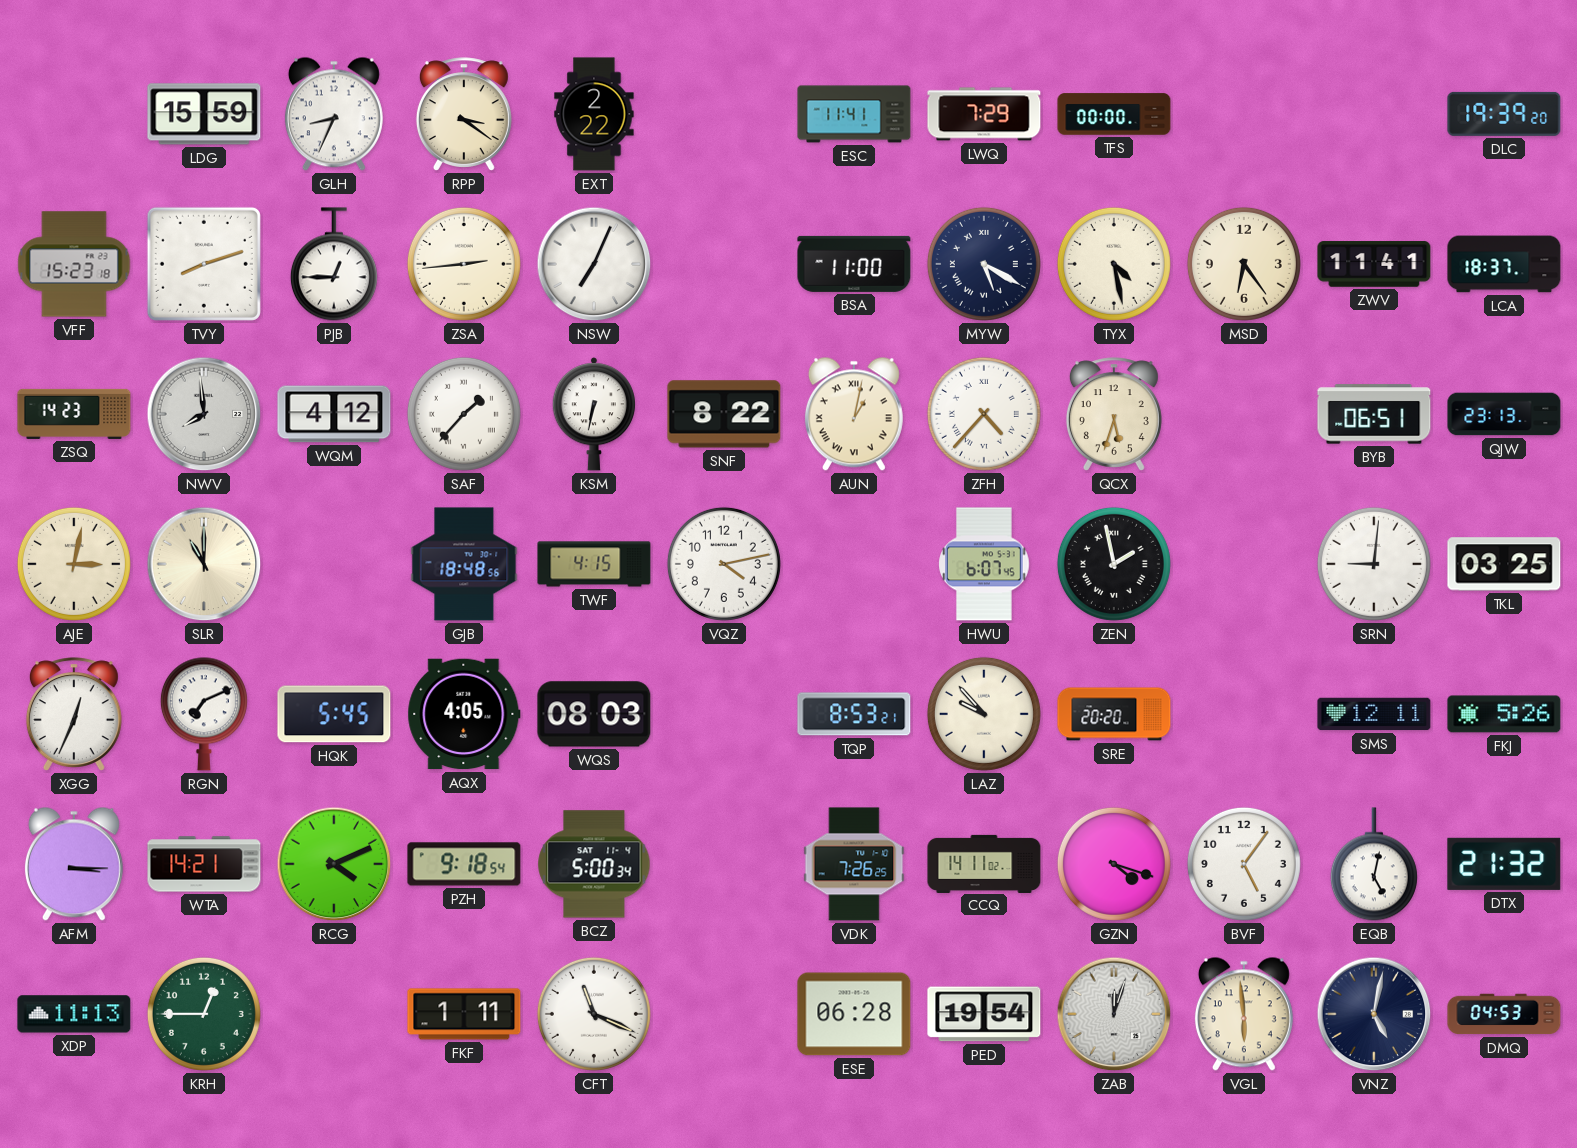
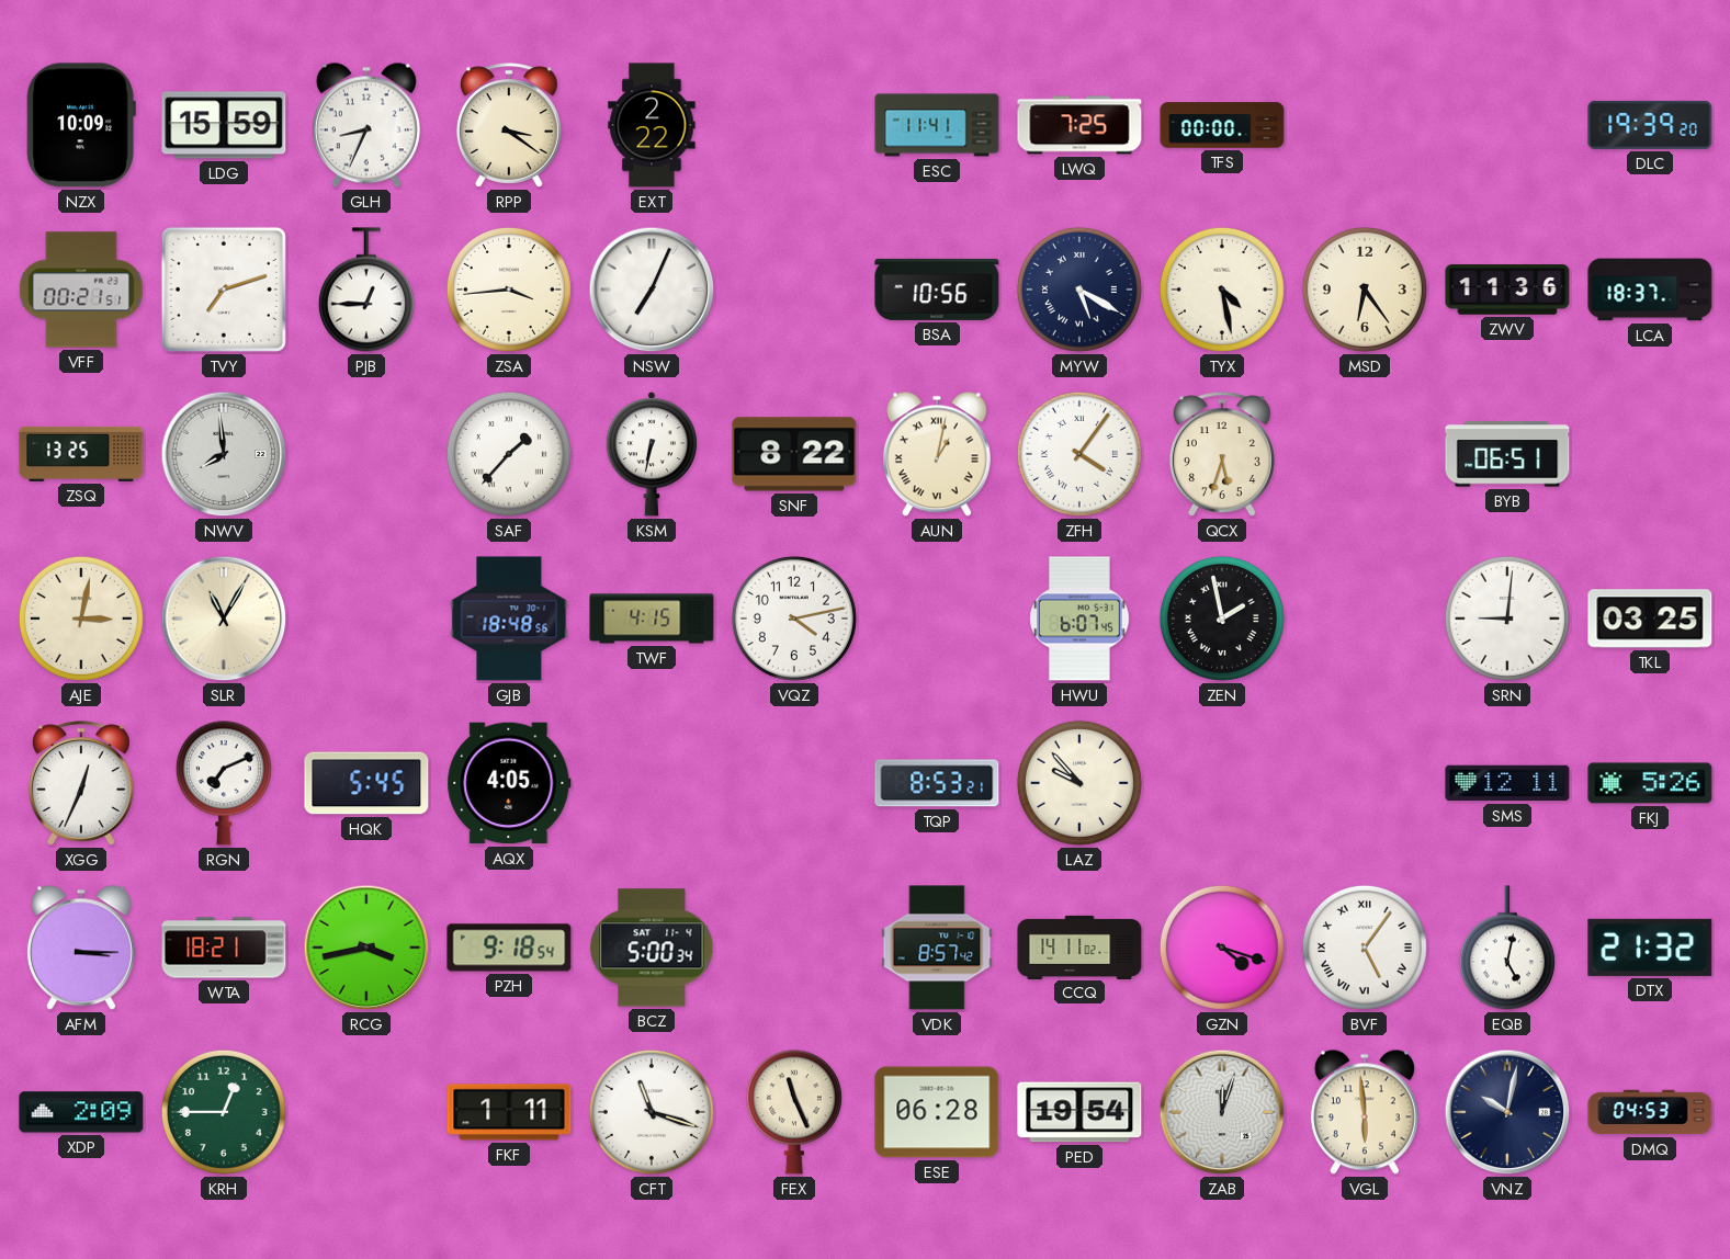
NZX: none -> 10:09 (81, 125)
LWQ: 7:29 -> 7:25 (1079, 125)
VFF: 15:23 -> 00:21 (81, 290)
TVY: 8:12 -> 7:12 (224, 290)
ZSA: 2:44 -> 3:44 (509, 290)
BSA: 11:00 -> 10:56 (937, 290)
ZWV: 11:41 -> 11:36 (1507, 290)
ZSQ: 14:23 -> 13:25 (81, 454)
WQM: 4:12 -> none (334, 414)
ZFH: 4:37 -> 4:06 (1079, 454)
QJW: 23:13 -> none (1504, 414)
SLR: 11:00 -> 11:05 (224, 619)
WQS: 08:03 -> none (594, 714)
SRE: 20:20 -> none (1114, 714)
WTA: 14:21 -> 18:21 (224, 948)
RCG: 4:11 -> 3:43 (366, 948)
VDK: 7:26 -> 8:57 (937, 948)
BVF numerals: Arabic -> Roman (1365, 948)
XDP: 11:13 -> 2:09 (81, 1112)
CFT: 11:19 -> 11:18 (652, 1112)
FEX: none -> 11:26 (794, 1112)
VNZ: 5:02 -> 10:02 (1507, 1112)
